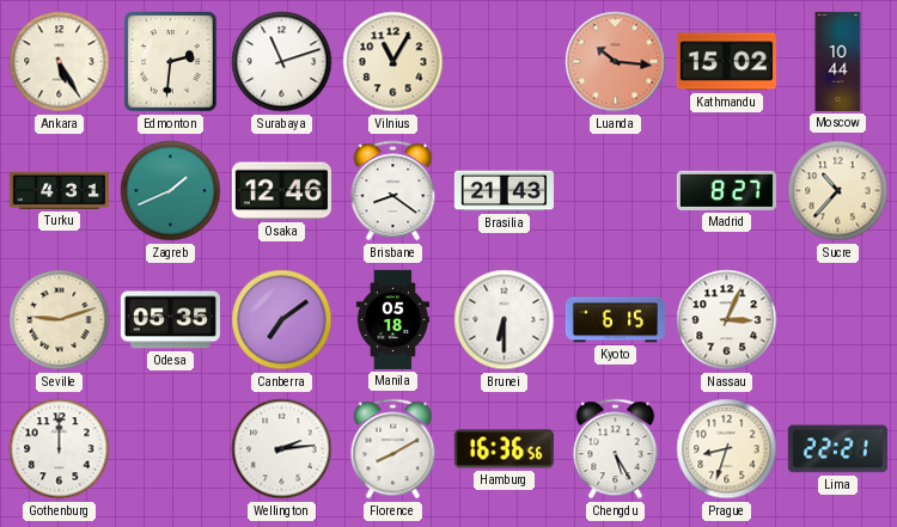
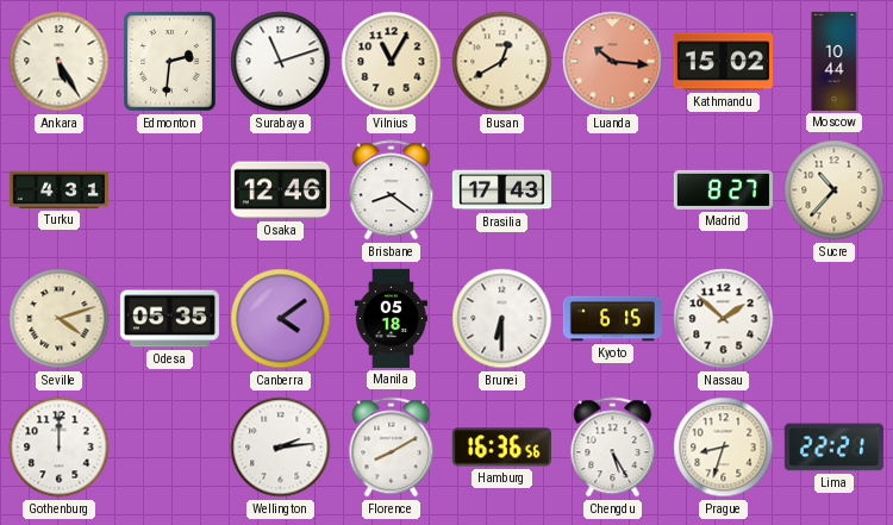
Busan: none -> 12:40 (502, 62)
Zagreb: 1:41 -> none (171, 191)
Brasilia: 21:43 -> 17:43 (501, 190)
Seville: 9:12 -> 4:12 (60, 319)
Canberra: 7:09 -> 4:09 (281, 319)
Nassau: 3:04 -> 1:52 (724, 319)
